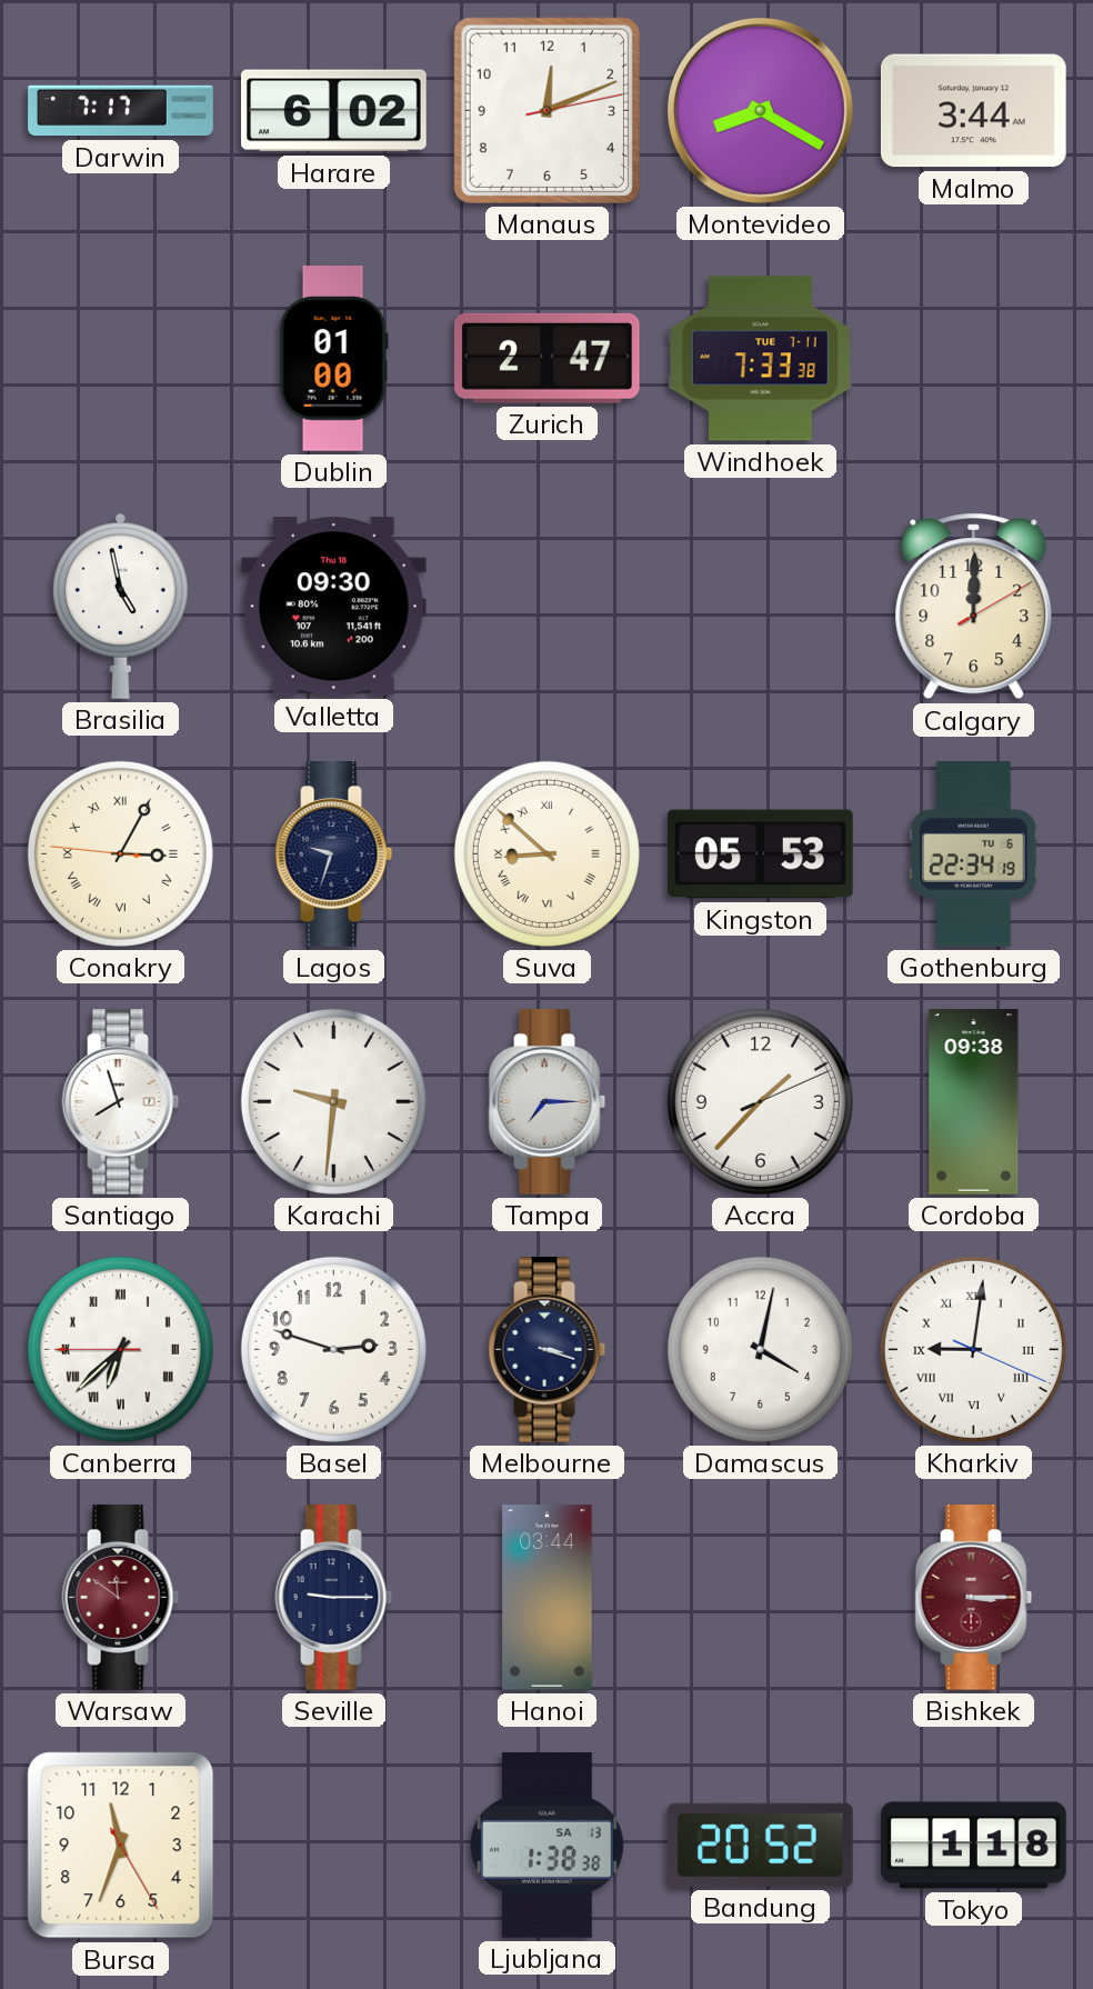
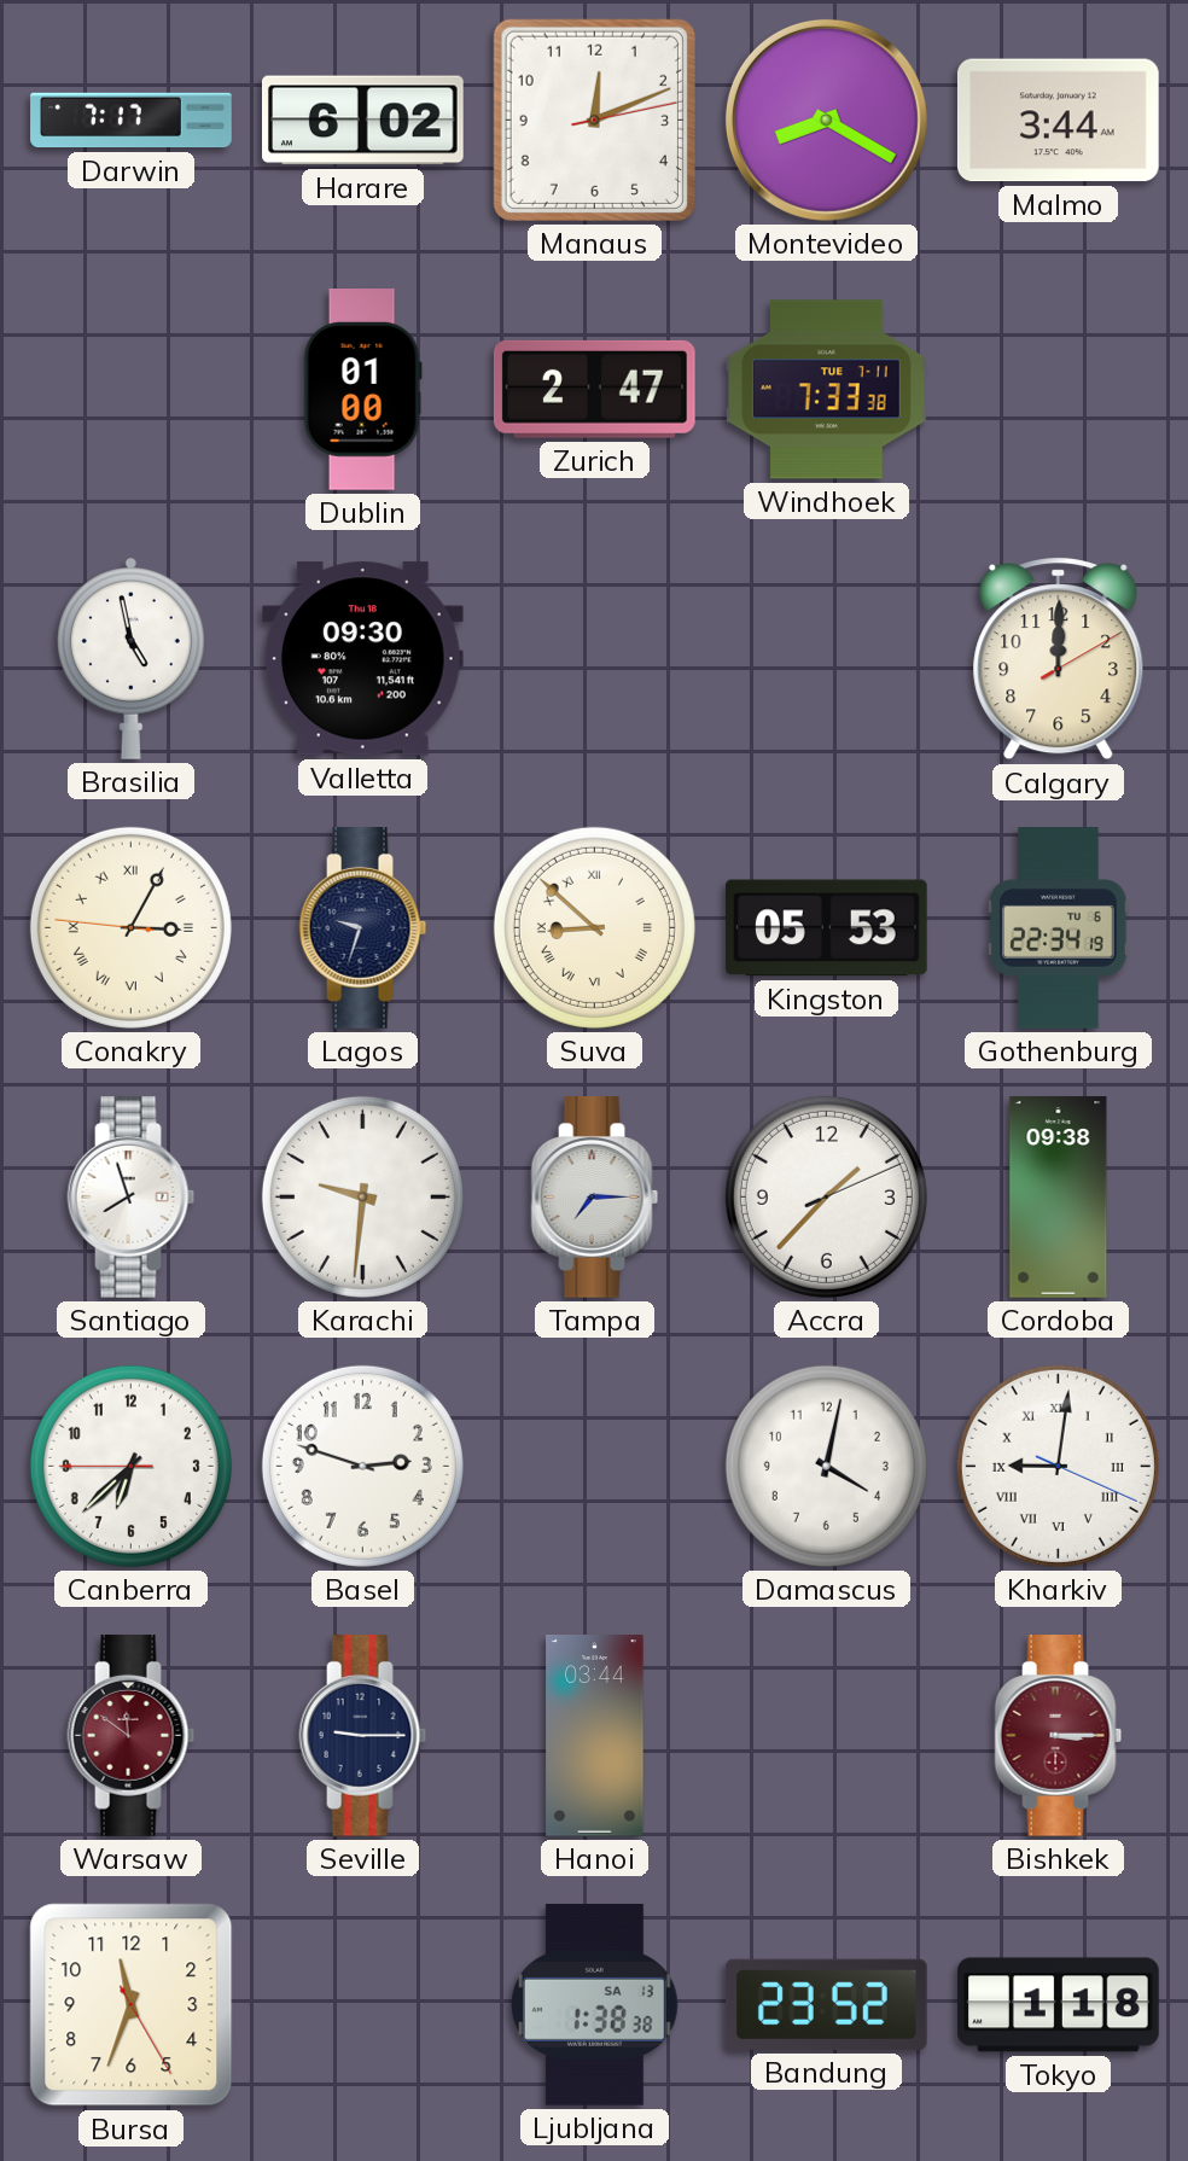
Canberra numerals: Roman -> Arabic (130, 1466)
Melbourne: 3:18 -> none (548, 1350)
Bandung: 20:52 -> 23:52 (826, 2004)
